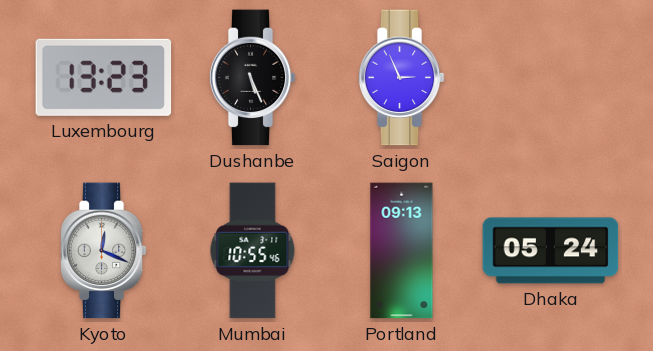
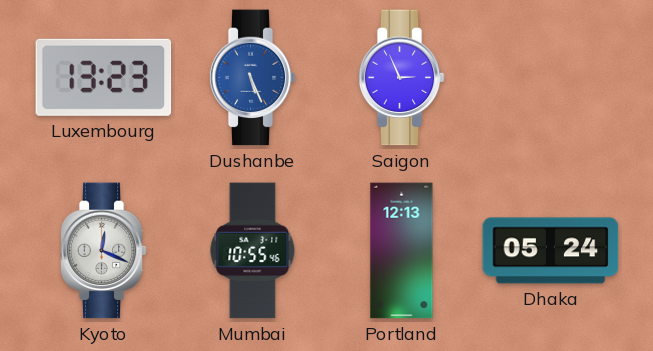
Dushanbe dial: black -> blue (252, 78)
Portland: 09:13 -> 12:13 (402, 251)
